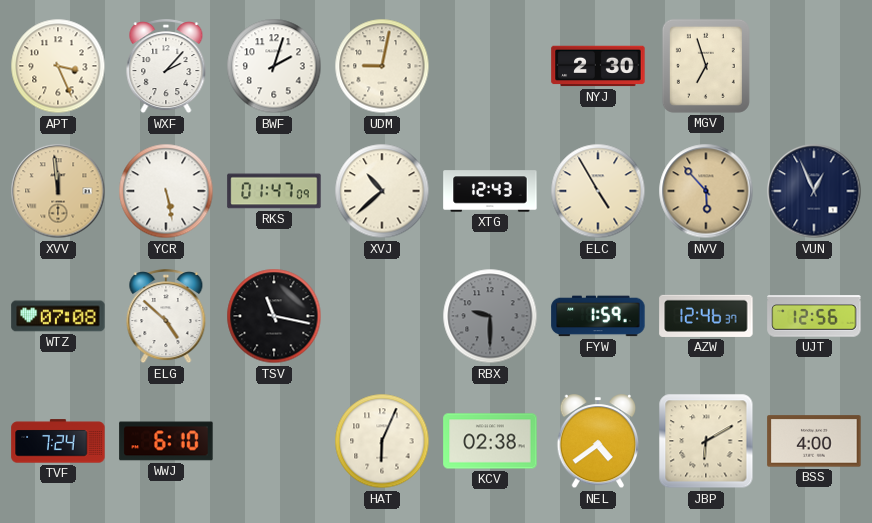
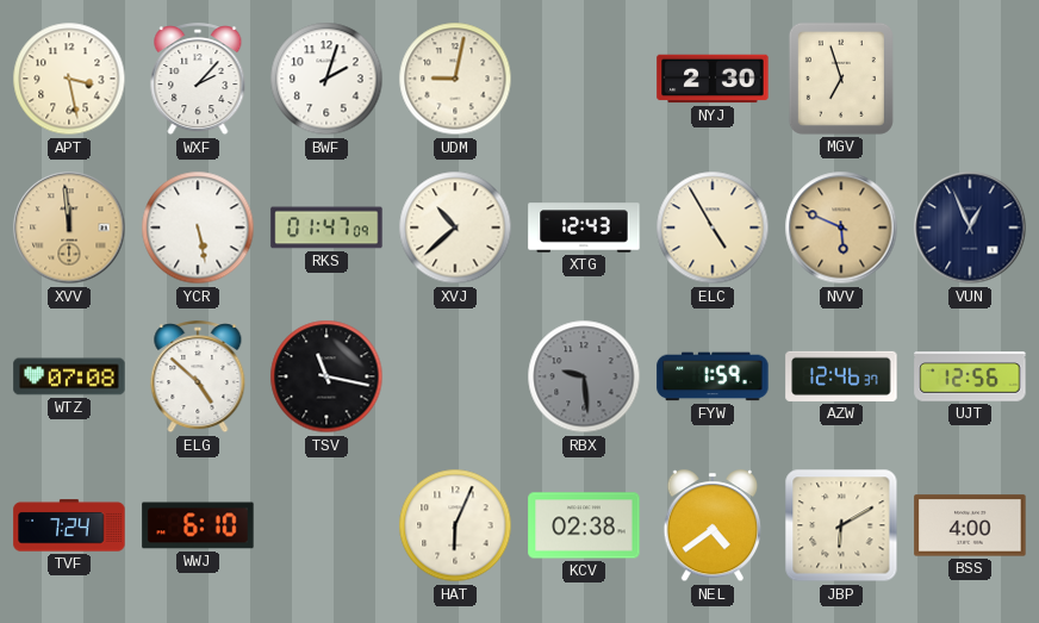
APT: 3:26 -> 3:28 (69, 79)
NVV: 5:53 -> 5:49 (841, 228)
RBX: 9:30 -> 9:29 (584, 376)
